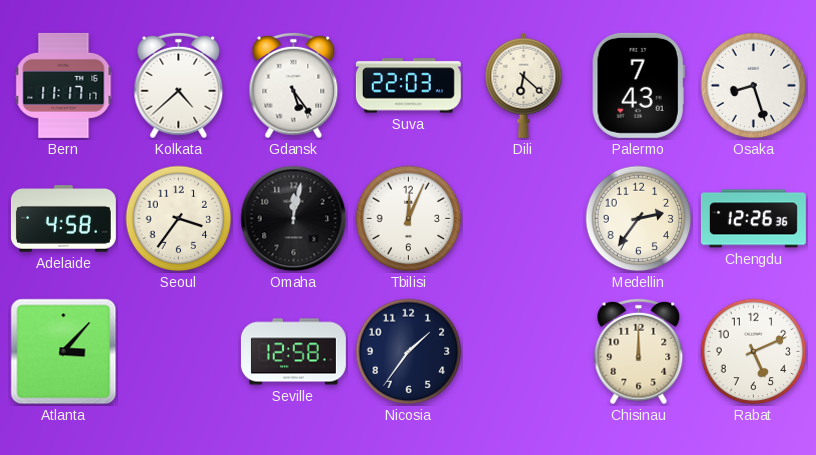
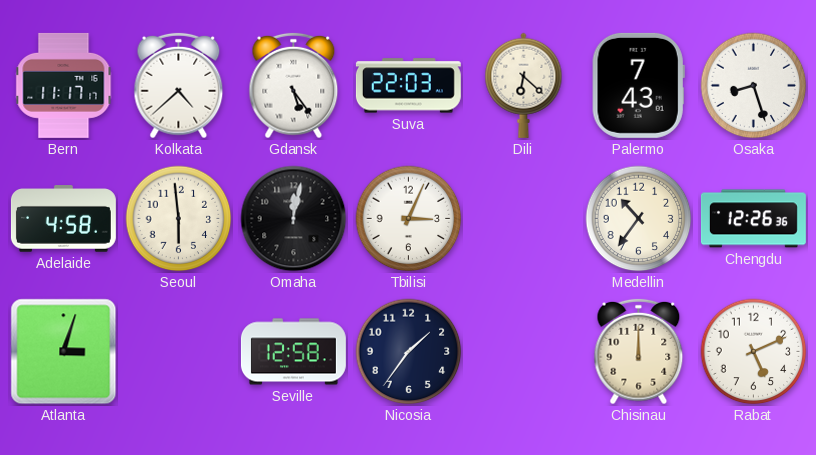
Seoul: 3:36 -> 5:59 (179, 219)
Tbilisi: 12:04 -> 3:04 (409, 219)
Medellin: 2:36 -> 10:36 (639, 219)
Atlanta: 3:07 -> 3:03 (64, 352)
